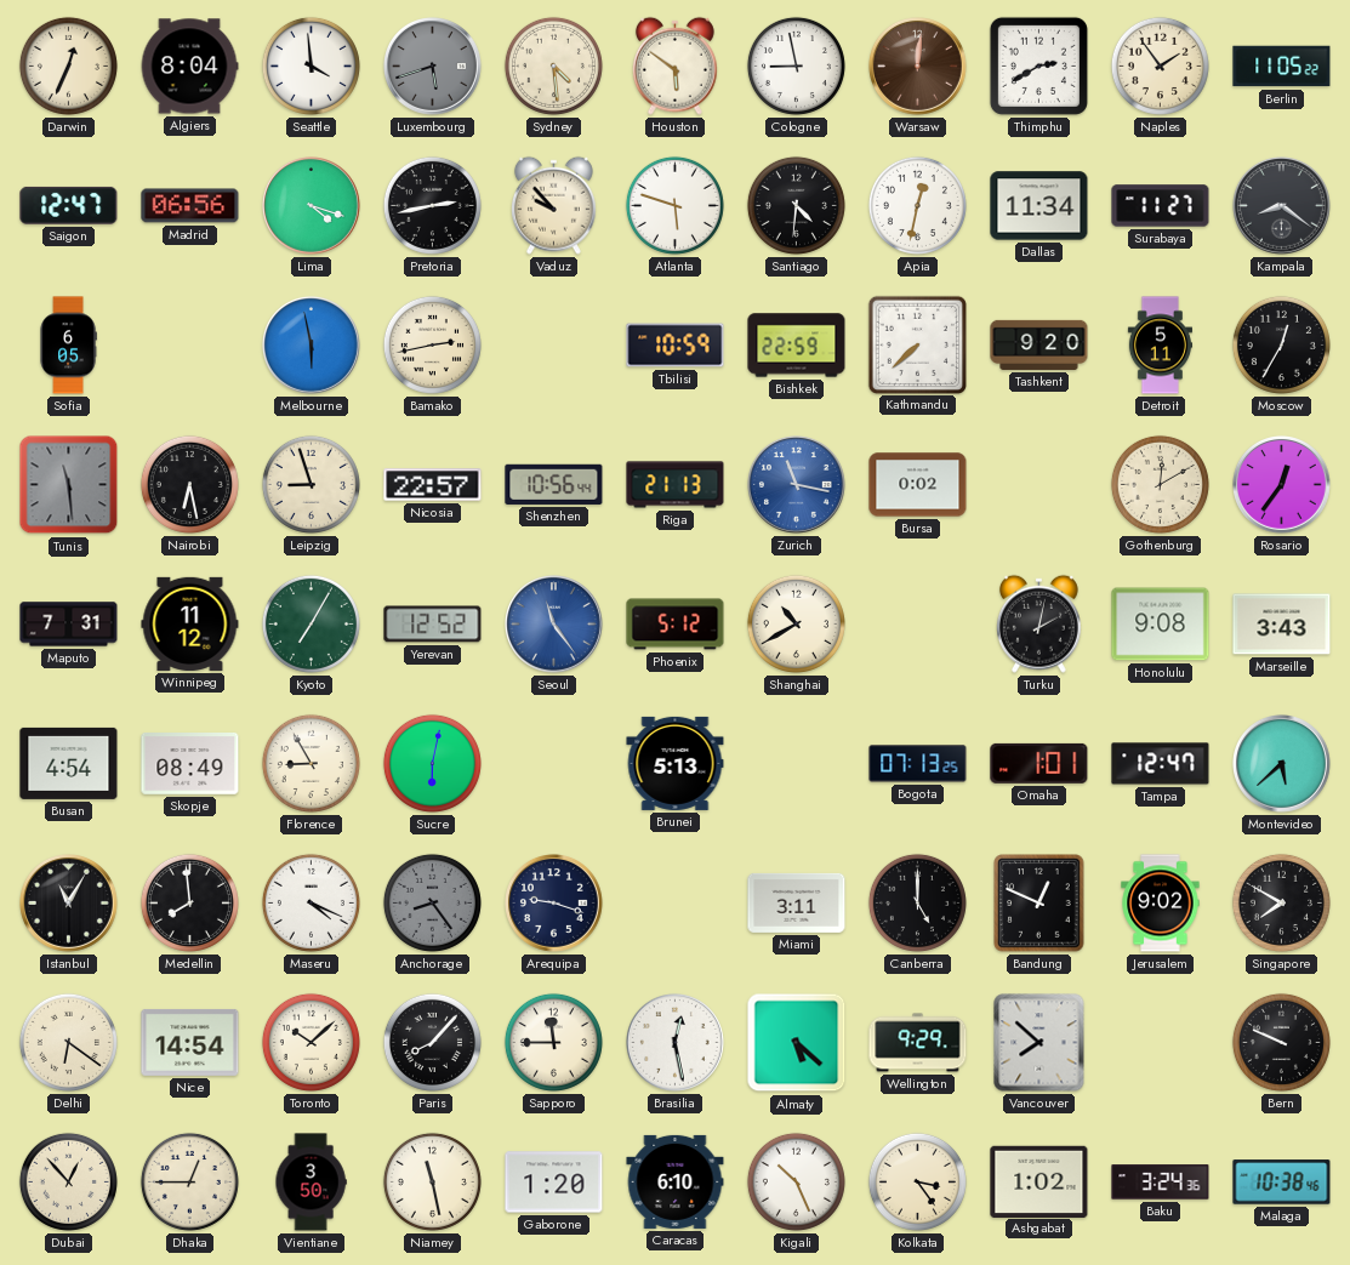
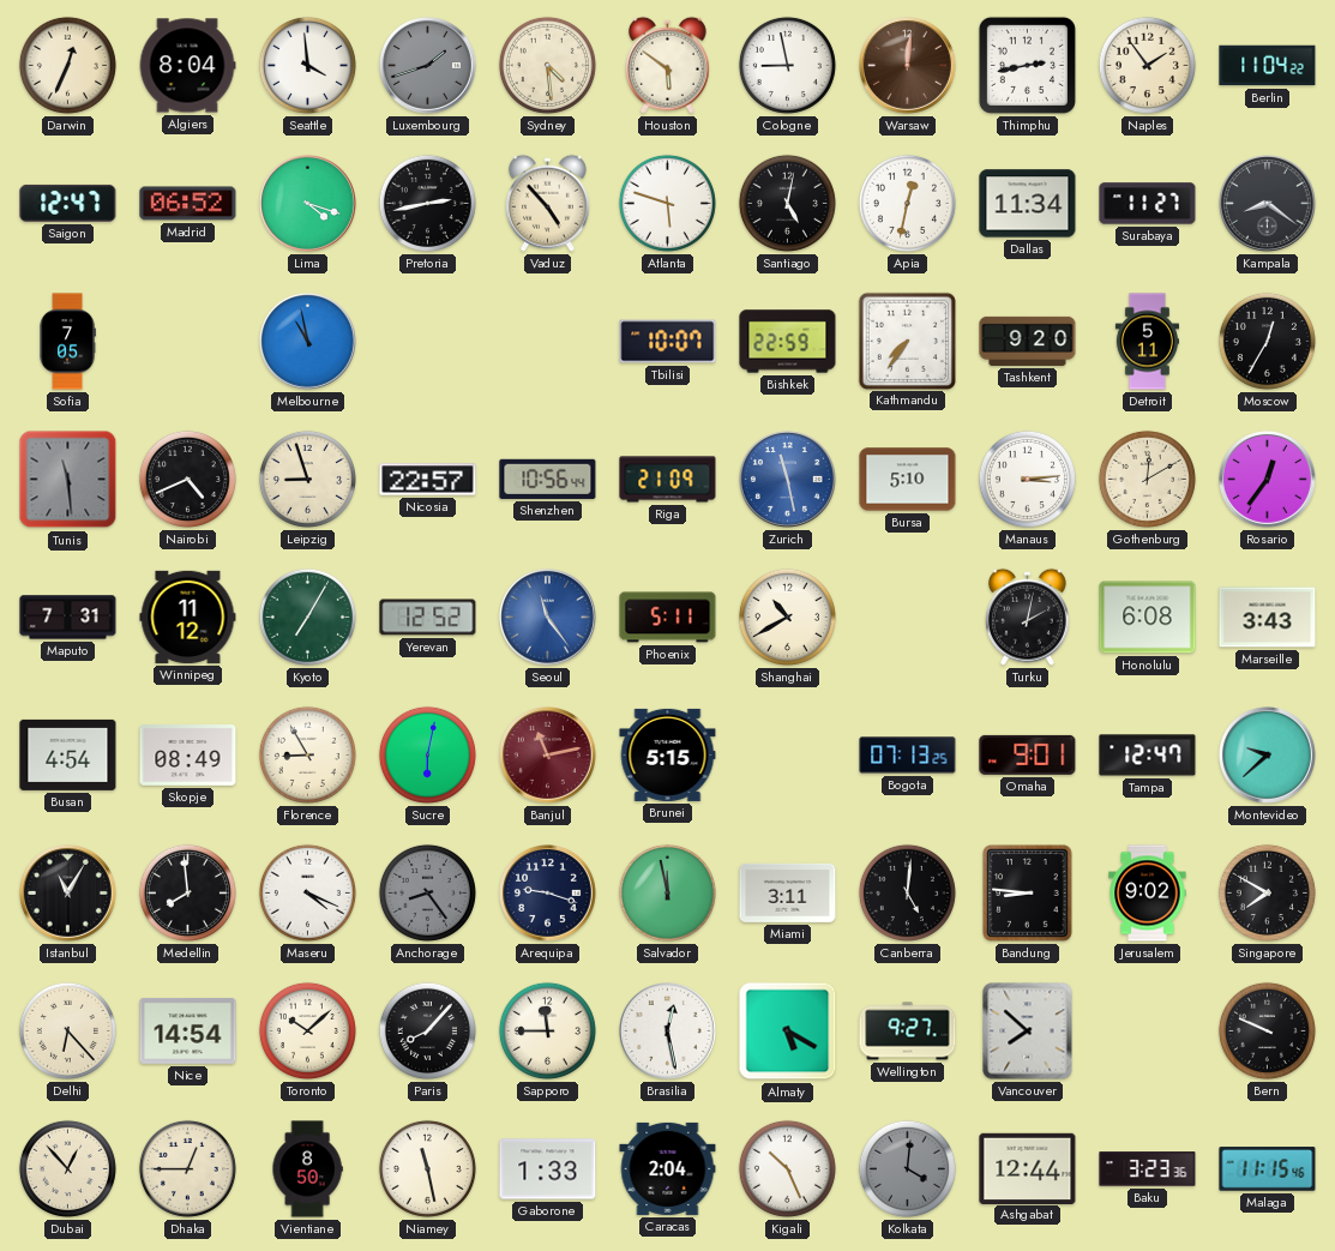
Luxembourg: 5:42 -> 1:42 (428, 66)
Thimphu: 2:40 -> 2:43 (1027, 65)
Berlin: 11:05 -> 11:04 (1268, 66)
Madrid: 06:56 -> 06:52 (188, 204)
Vaduz: 9:53 -> 4:53 (547, 203)
Santiago: 4:31 -> 5:02 (787, 203)
Sofia: 6:05 -> 7:05 (67, 342)
Melbourne: 5:58 -> 10:58 (308, 342)
Bamako: 2:43 -> none (432, 344)
Tbilisi: 10:59 -> 10:07 (668, 342)
Kathmandu: 7:38 -> 7:36 (907, 341)
Nairobi: 6:28 -> 4:41 (187, 479)
Riga: 21:13 -> 21:09 (668, 480)
Zurich: 11:17 -> 11:28 (788, 480)
Bursa: 0:02 -> 5:10 (908, 480)
Manaus: none -> 3:14 (1027, 479)
Phoenix: 5:12 -> 5:11 (668, 618)
Honolulu: 9:08 -> 6:08 (1148, 618)
Banjul: none -> 11:13 (548, 756)
Brunei: 5:13 -> 5:15 (668, 754)
Omaha: 1:01 -> 9:01 (1028, 754)
Montevideo: 5:38 -> 9:38 (1268, 756)
Salvador: none -> 11:58 (667, 892)
Canberra: 5:00 -> 5:01 (907, 892)
Bandung: 12:49 -> 8:46 (1028, 894)
Delhi: 6:21 -> 6:23 (67, 1030)
Almaty: 5:22 -> 5:20 (788, 1032)
Wellington: 9:29 -> 9:27 (908, 1032)
Vientiane: 3:50 -> 8:50 (307, 1169)
Gaborone: 1:20 -> 1:33 (548, 1169)
Caracas: 6:10 -> 2:04 (668, 1168)
Kolkata: 3:24 -> 4:01 (907, 1168)
Kolkata dial: cream -> grey (907, 1168)
Ashgabat: 1:02 -> 12:44 (1028, 1168)
Baku: 3:24 -> 3:23 (1148, 1169)
Malaga: 10:38 -> 11:15 (1268, 1169)
